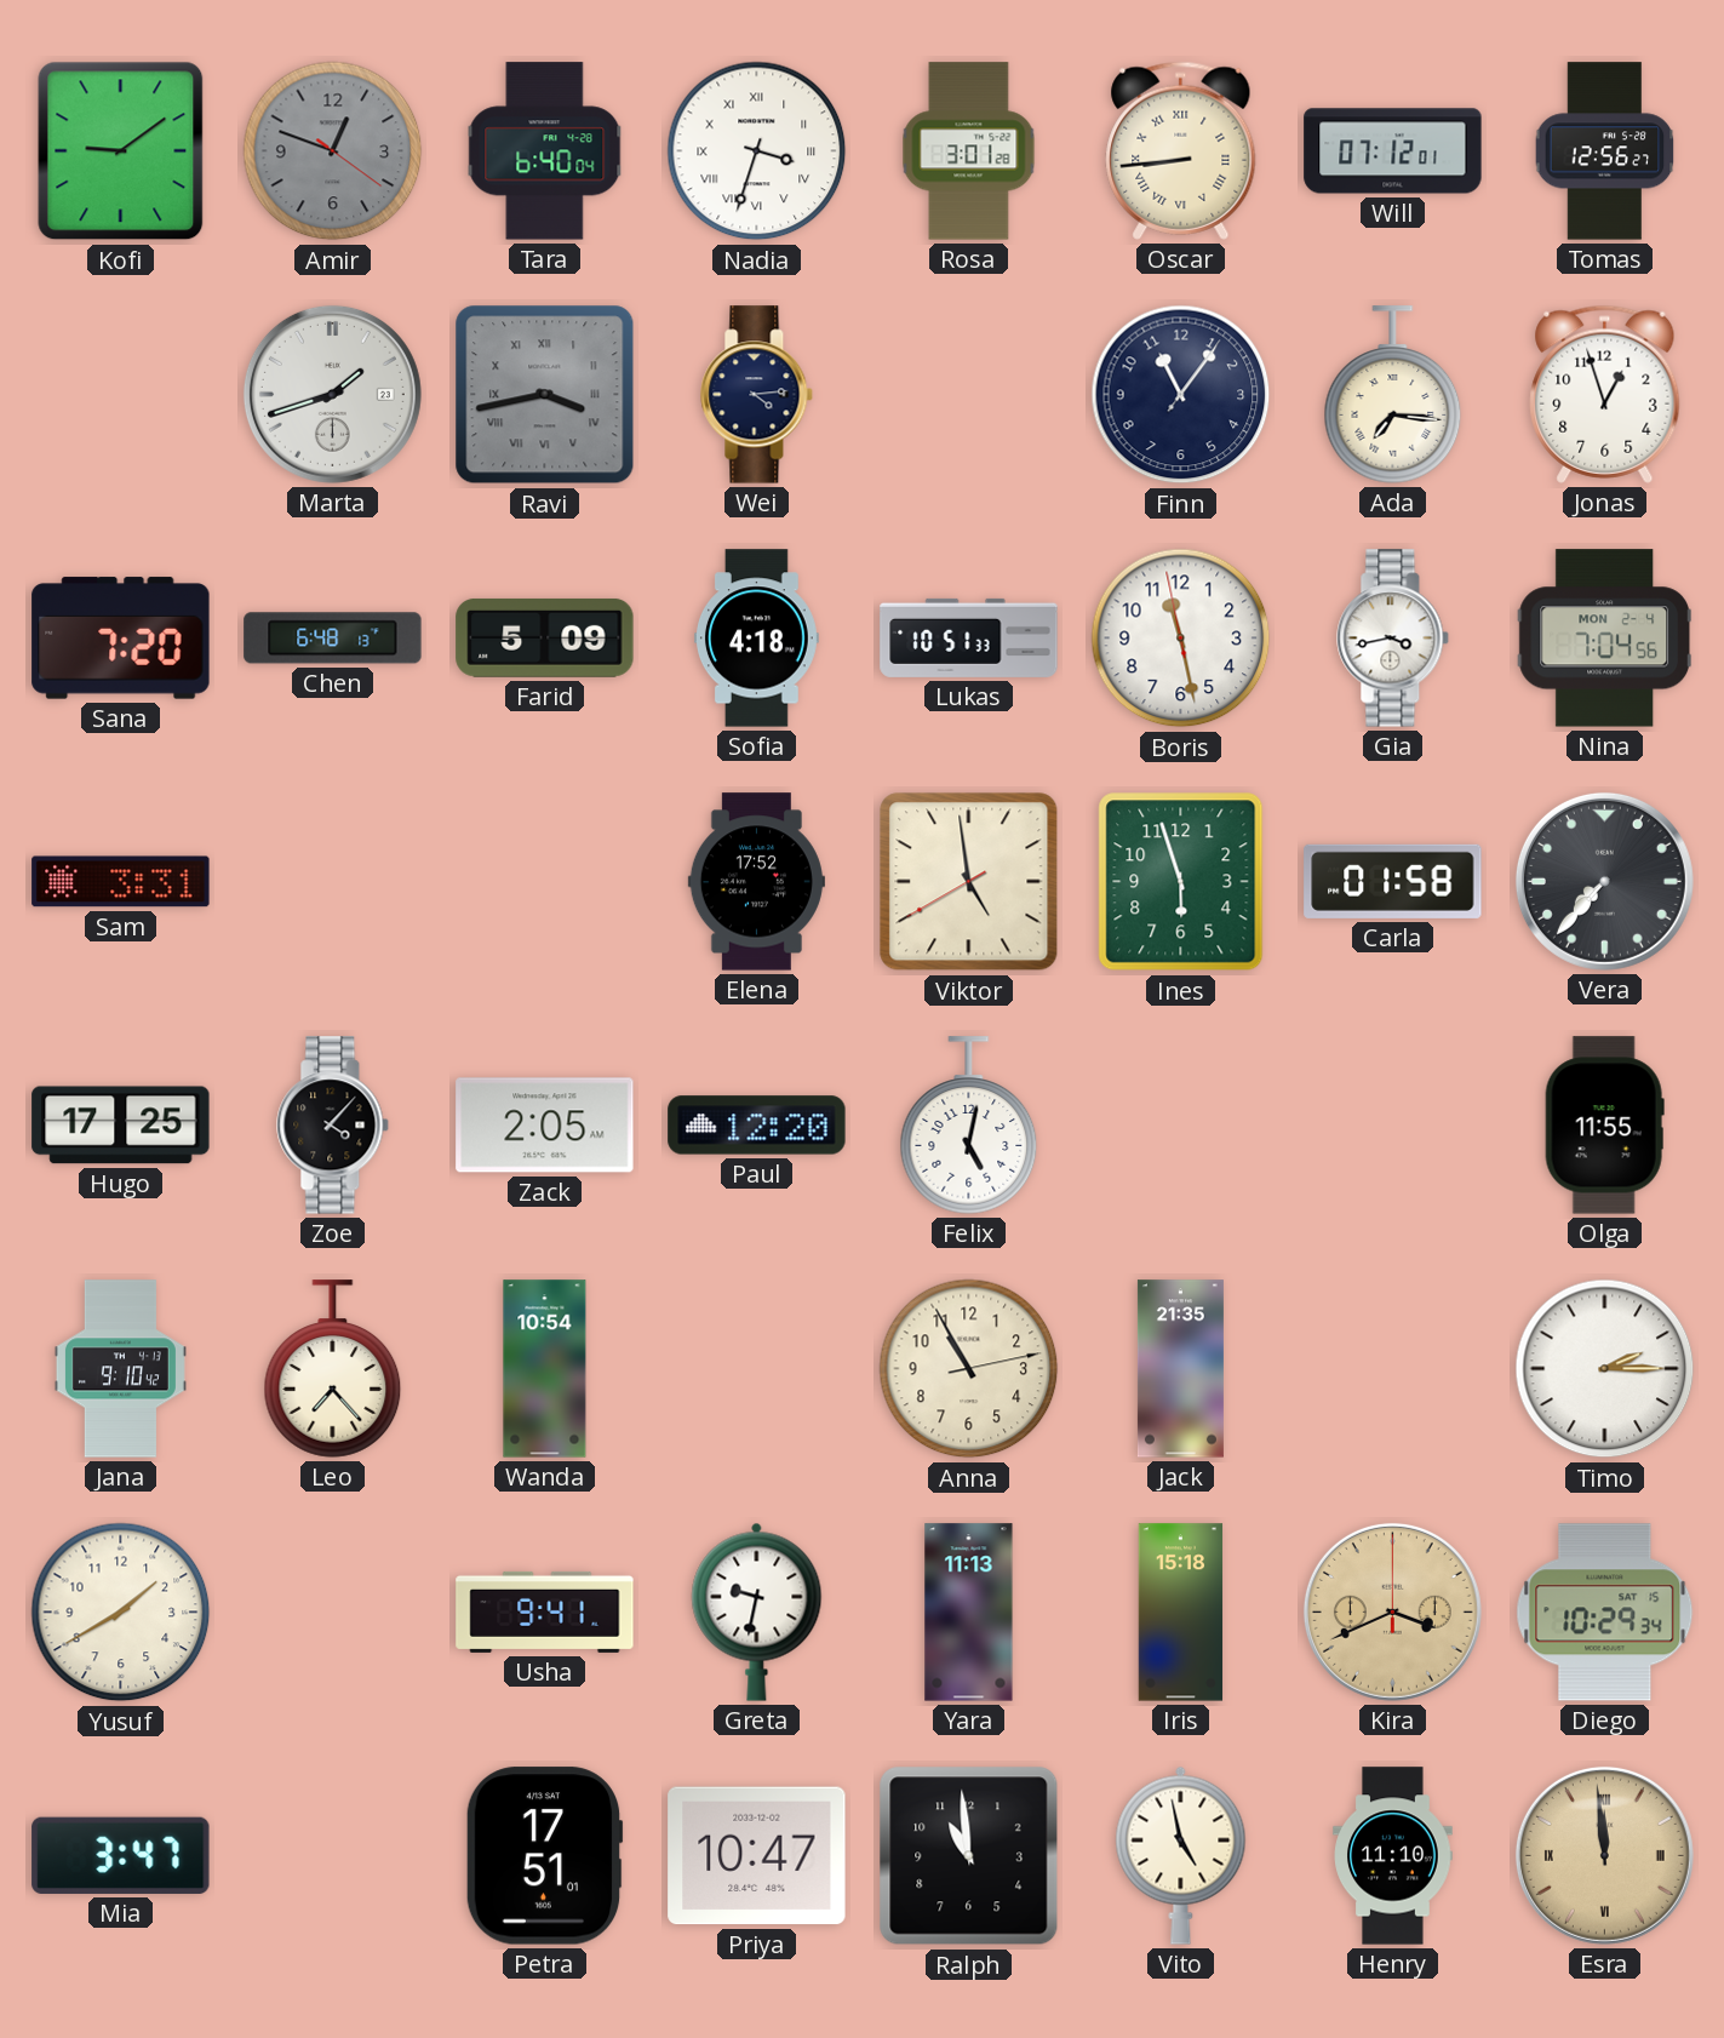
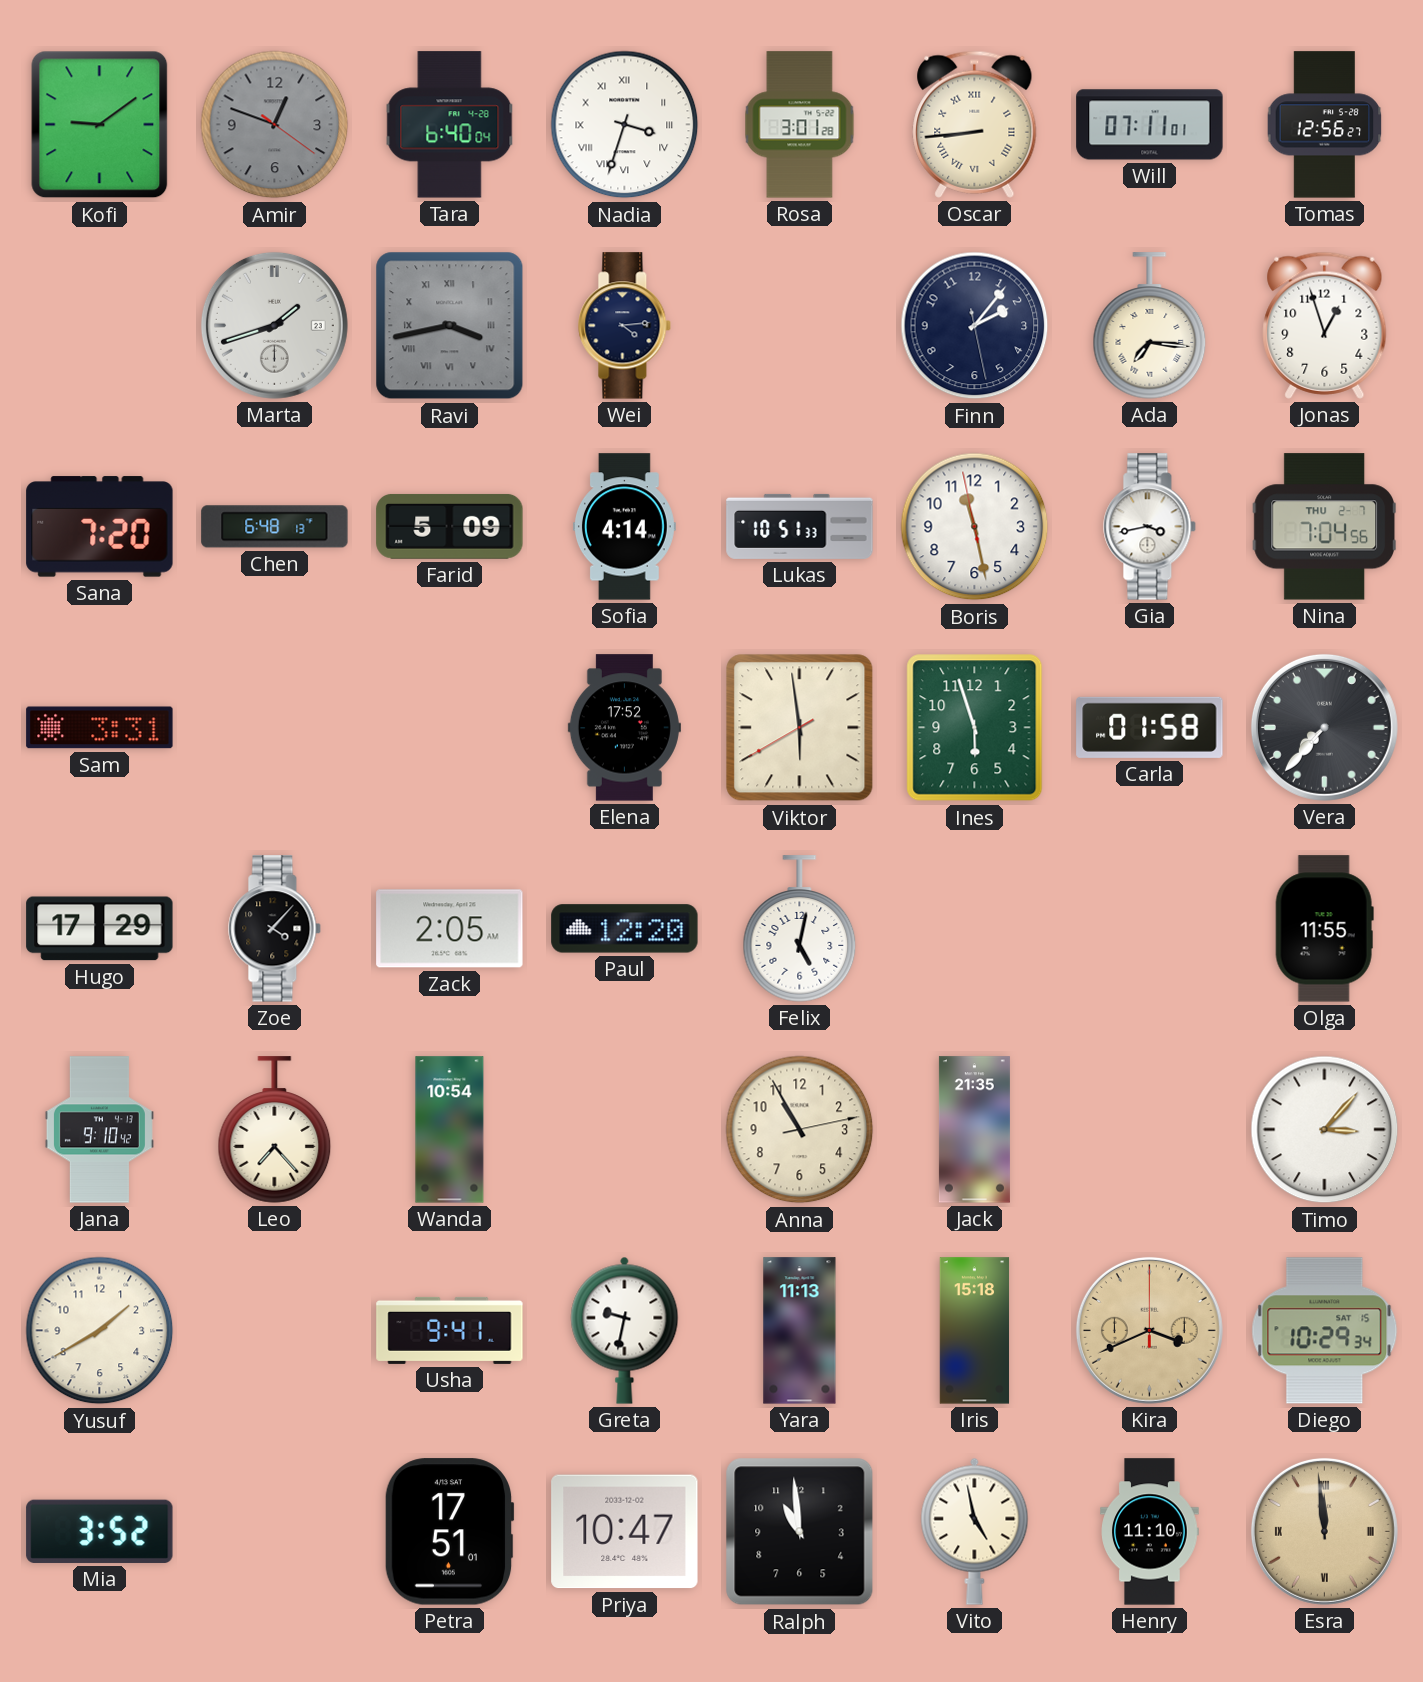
Will: 07:12 -> 07:11 (1150, 125)
Finn: 11:06 -> 2:06 (975, 326)
Sofia: 4:18 -> 4:14 (624, 527)
Nina date: MON 2-4 -> THU 2-7 (1325, 527)
Viktor: 4:58 -> 5:58 (800, 728)
Hugo: 17:25 -> 17:29 (100, 929)
Timo: 2:15 -> 3:07 (1325, 1130)
Mia: 3:47 -> 3:52 (100, 1531)
